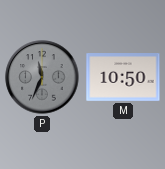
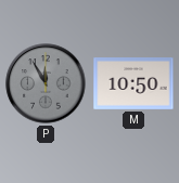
P: 11:34 -> 11:55 (46, 83)
